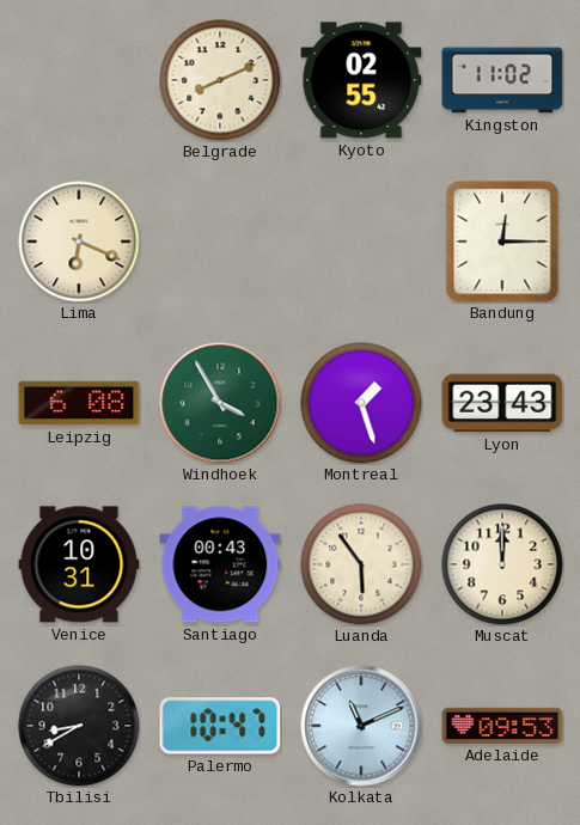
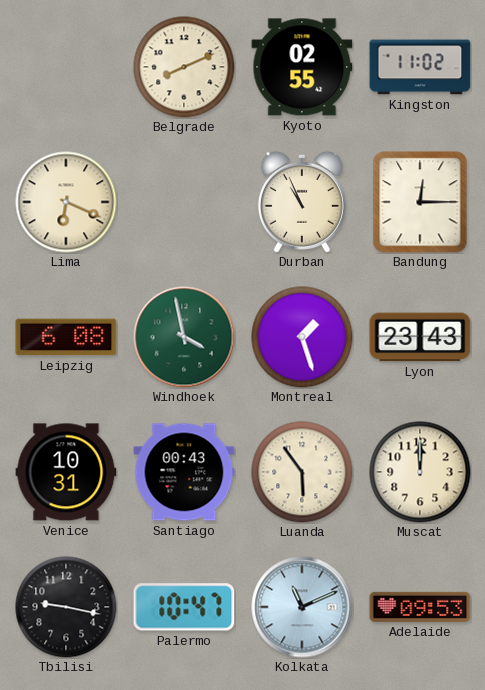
Durban: none -> 10:56 (302, 202)
Windhoek: 3:55 -> 3:58 (184, 337)
Tbilisi: 8:40 -> 9:17 (66, 607)
